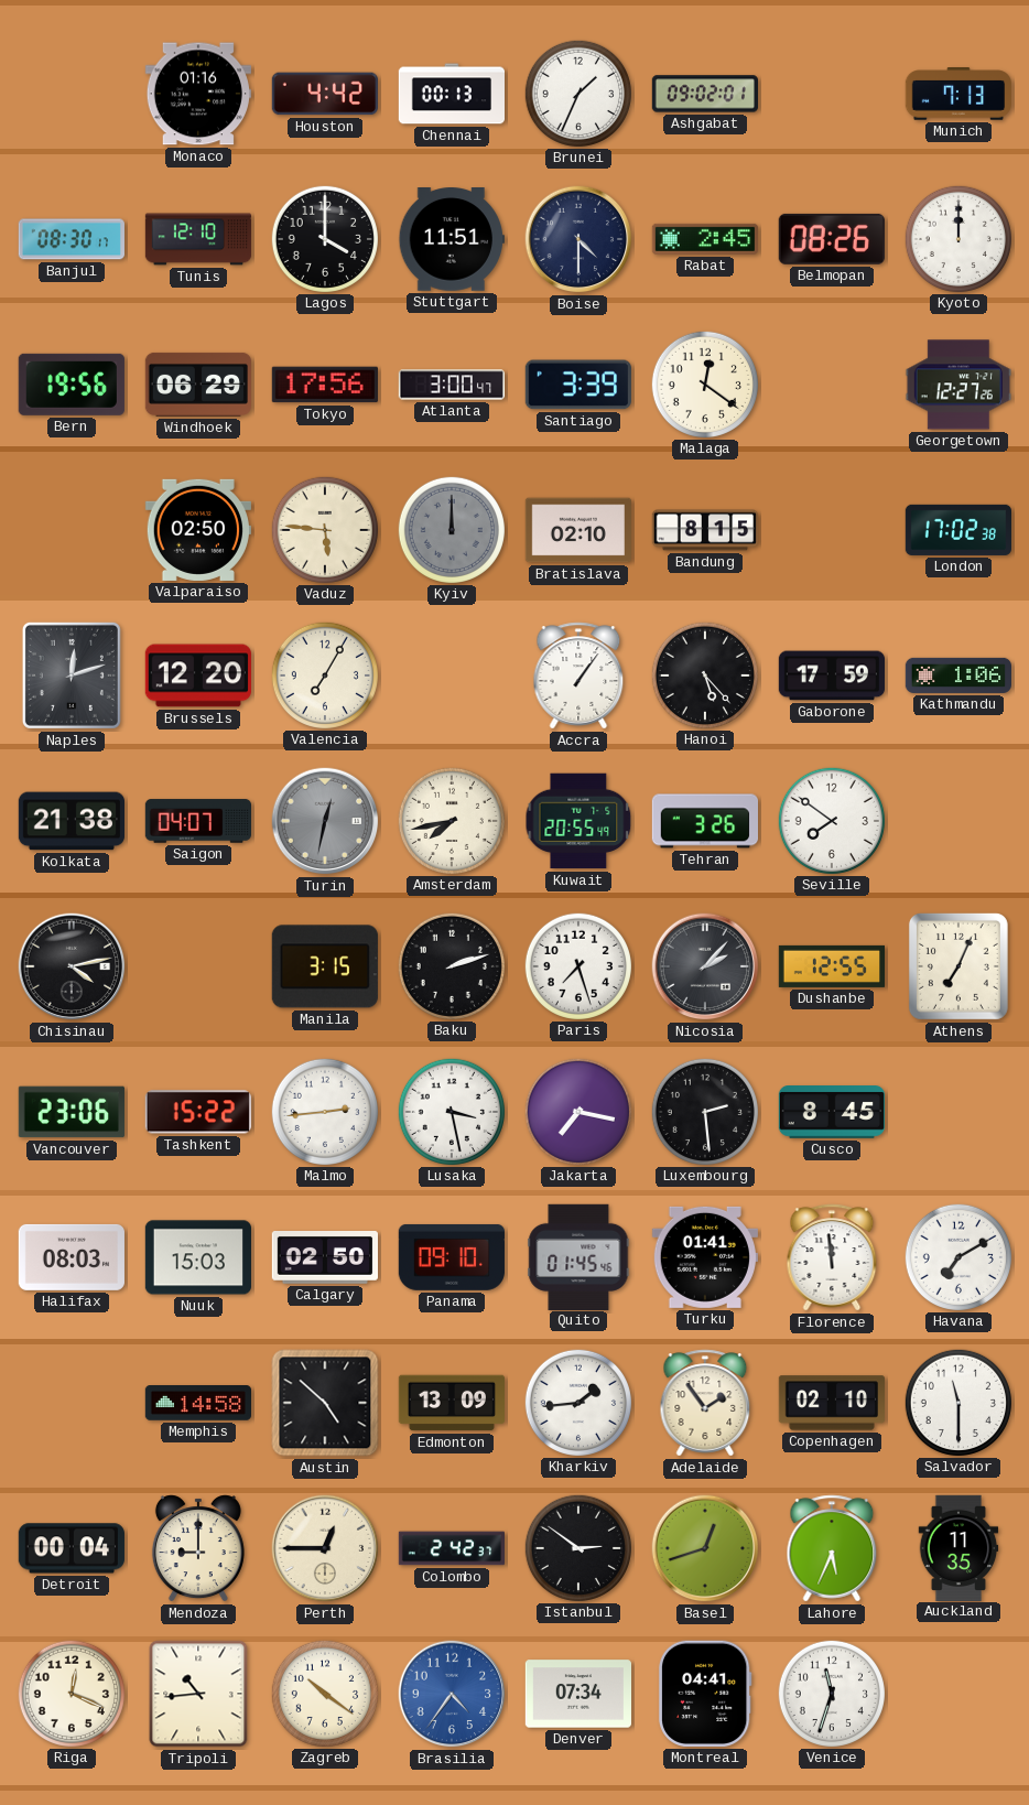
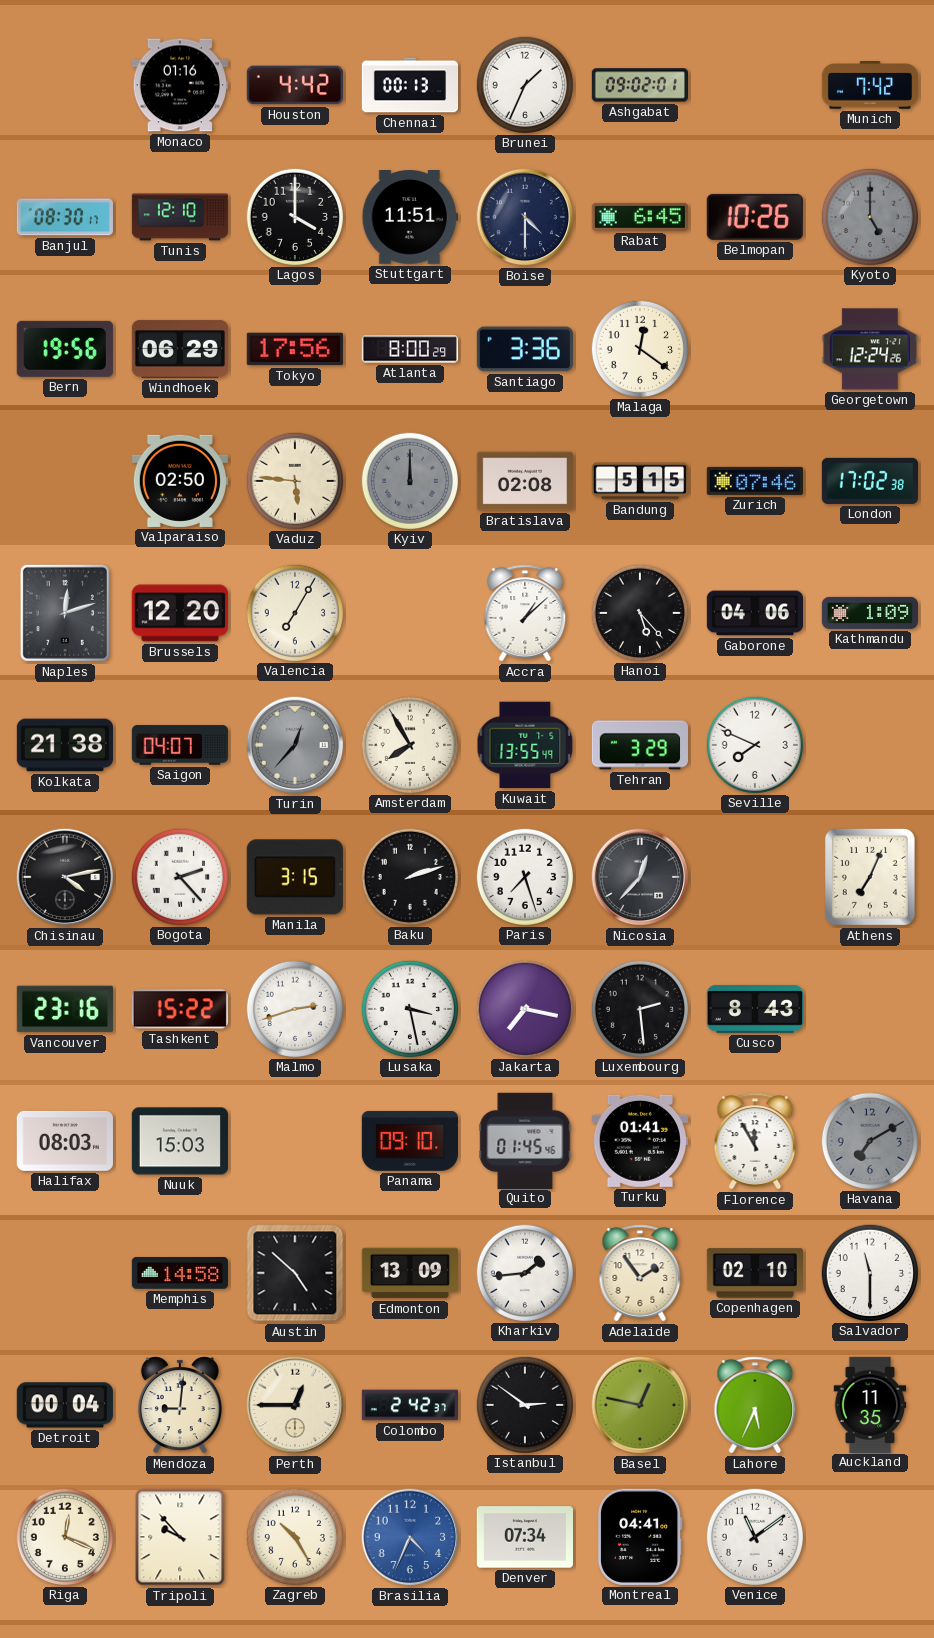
Munich: 7:13 -> 7:42 (869, 85)
Rabat: 2:45 -> 6:45 (639, 217)
Belmopan: 08:26 -> 10:26 (755, 217)
Kyoto: 12:00 -> 5:00 (869, 216)
Kyoto dial: white -> grey (869, 216)
Atlanta: 3:00 -> 8:00 (409, 349)
Santiago: 3:39 -> 3:36 (525, 349)
Georgetown: 12:27 -> 12:24 (869, 349)
Bratislava: 02:10 -> 02:08 (524, 481)
Bandung: 8:15 -> 5:15 (639, 481)
Zurich: none -> 07:46 (755, 481)
Accra: 1:06 -> 1:08 (525, 613)
Gaborone: 17:59 -> 04:06 (754, 613)
Kathmandu: 1:06 -> 1:09 (869, 613)
Turin: 12:32 -> 12:37 (295, 745)
Amsterdam: 7:43 -> 7:55 (409, 744)
Kuwait: 20:55 -> 13:55 (525, 745)
Tehran: 3:26 -> 3:29 (639, 745)
Seville: 7:51 -> 7:49 (754, 744)
Bogota: none -> 2:23 (179, 876)
Nicosia: 2:07 -> 12:37 (640, 877)
Dushanbe: 12:55 -> none (831, 966)
Vancouver: 23:06 -> 23:16 (65, 1009)
Malmo: 2:44 -> 2:42 (294, 1008)
Cusco: 8:45 -> 8:43 (754, 1010)
Calgary: 02:50 -> none (324, 1258)
Florence: 11:59 -> 11:55 (755, 1141)
Havana dial: white -> grey (869, 1140)
Mendoza: 9:00 -> 9:01 (180, 1405)
Basel: 12:42 -> 12:47 (640, 1405)
Tripoli: 10:44 -> 9:53 (180, 1537)
Zagreb: 10:21 -> 10:25 (294, 1536)
Brasilia: 4:36 -> 4:34 (410, 1537)
Venice: 11:33 -> 11:09 (754, 1536)
